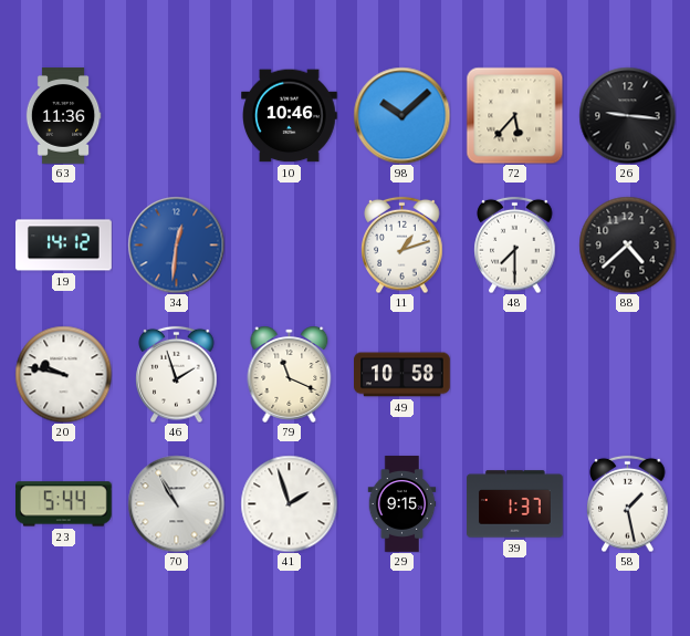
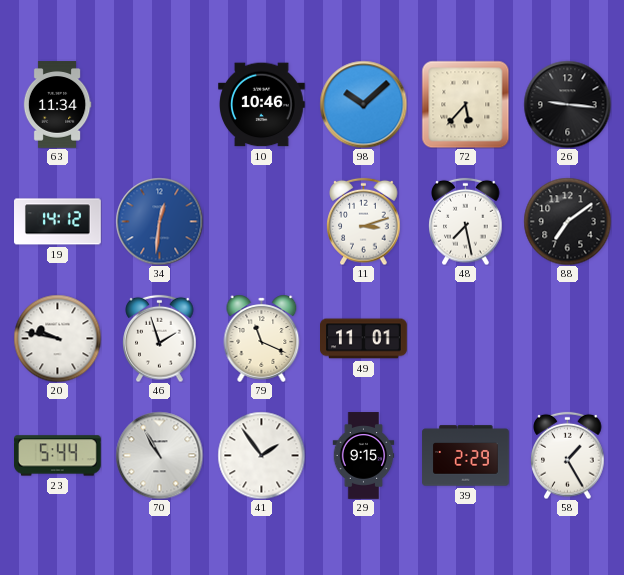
63: 11:36 -> 11:34 (57, 105)
11: 1:12 -> 3:12 (364, 221)
48: 7:30 -> 7:28 (466, 221)
88: 4:38 -> 7:09 (567, 221)
49: 10:58 -> 11:01 (364, 339)
41: 1:57 -> 1:54 (261, 455)
39: 1:37 -> 2:29 (466, 456)
58: 1:28 -> 1:25 (568, 455)
